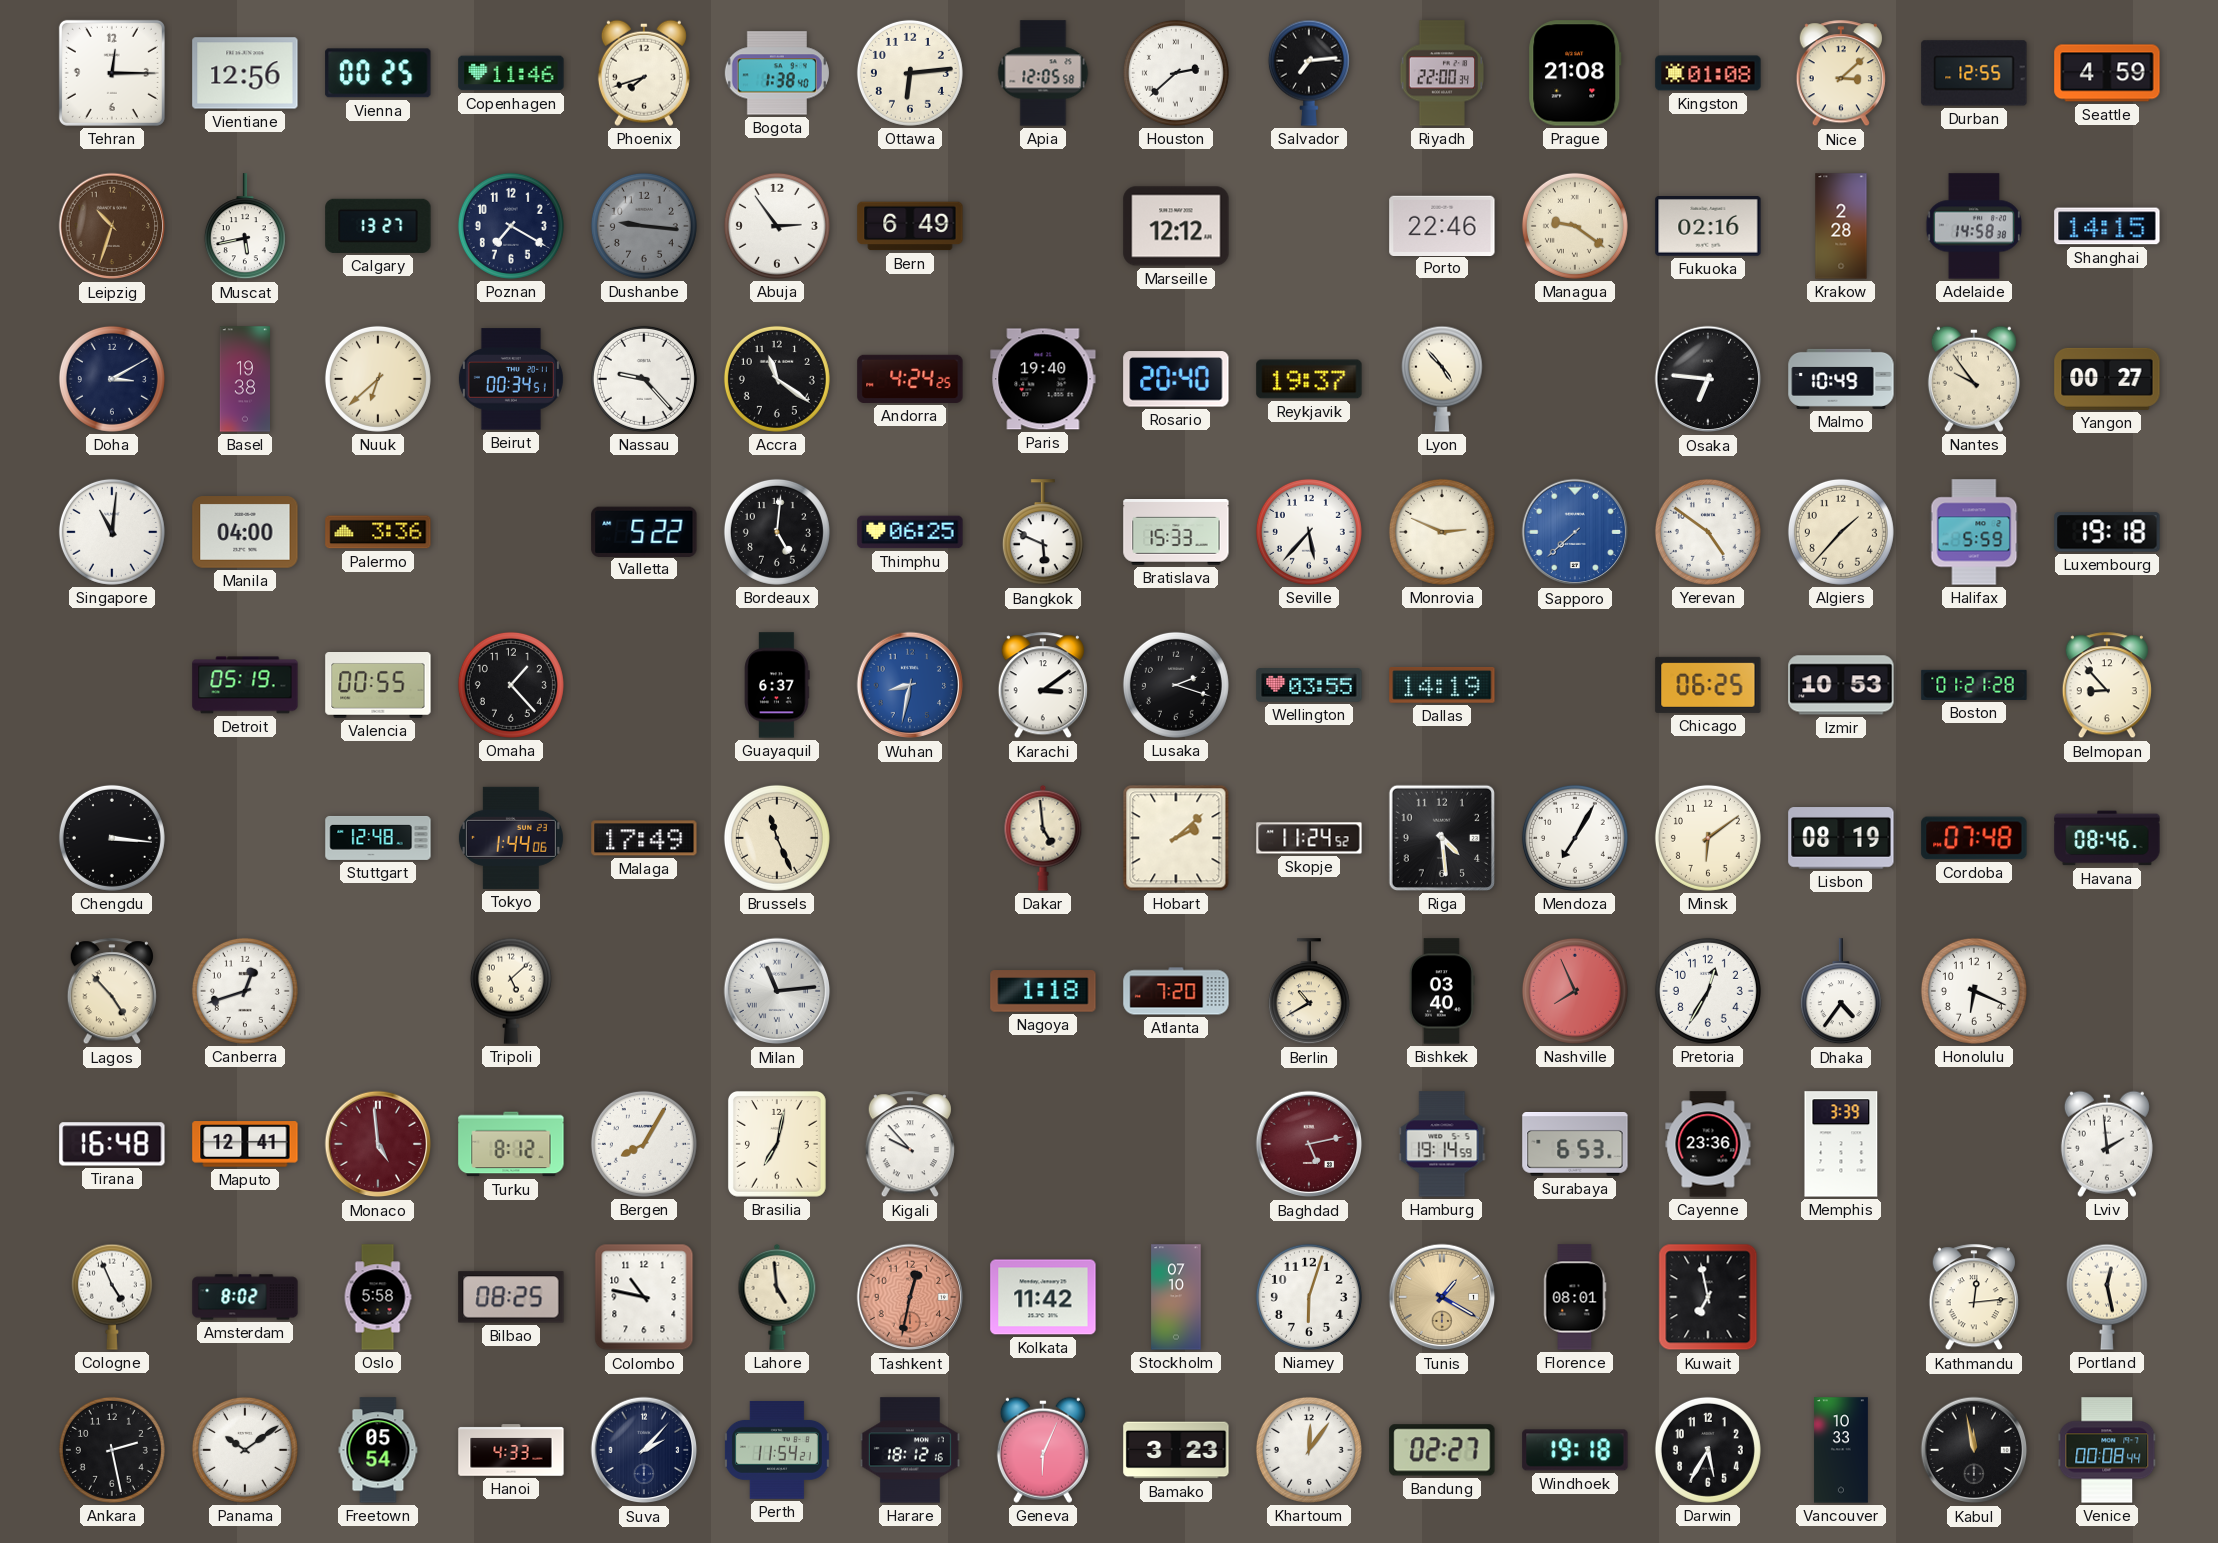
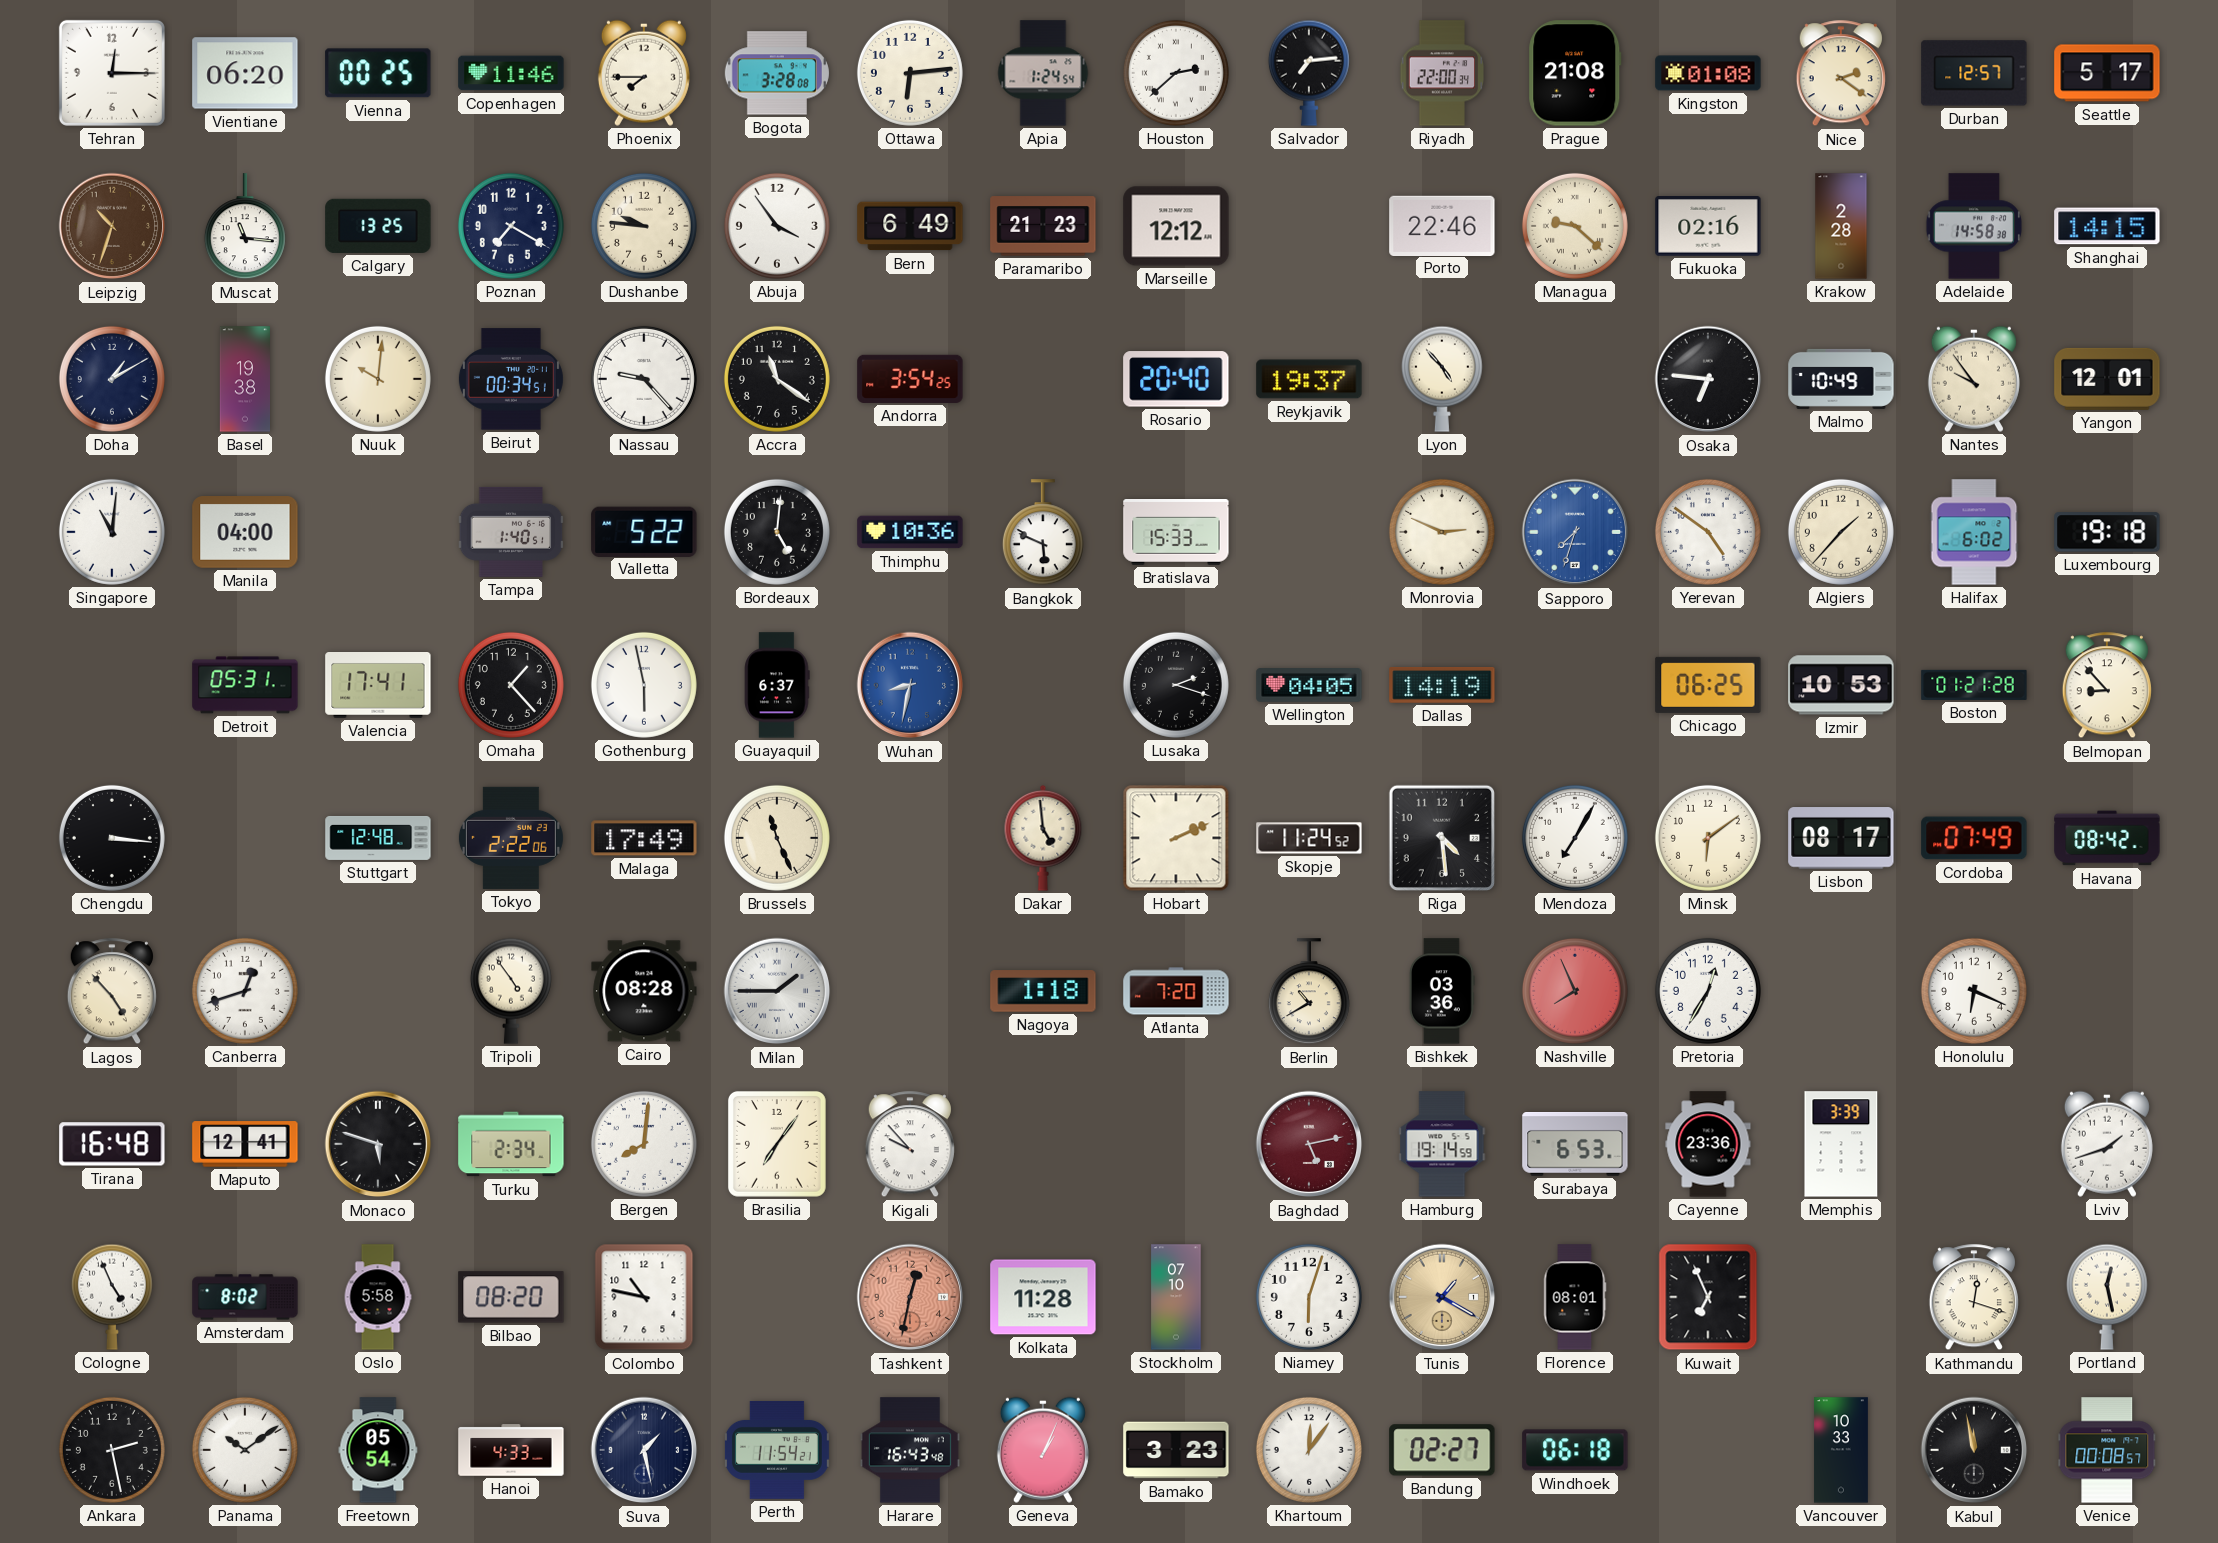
Vientiane: 12:56 -> 06:20 (245, 73)
Phoenix: 7:42 -> 7:45 (644, 73)
Bogota: 1:38 -> 3:28 (777, 73)
Apia: 12:05 -> 1:24 (1043, 73)
Nice: 3:08 -> 2:21 (1841, 74)
Durban: 12:55 -> 12:57 (1974, 73)
Seattle: 4:59 -> 5:17 (2107, 73)
Muscat: 5:43 -> 11:16 (245, 227)
Calgary: 13:27 -> 13:25 (378, 226)
Dushanbe: 9:16 -> 9:46 (644, 226)
Dushanbe dial: grey -> cream (644, 226)
Abuja: 2:54 -> 3:54 (777, 226)
Paramaribo: none -> 21:23 (1043, 226)
Managua: 9:21 -> 9:22 (1575, 226)
Doha: 3:10 -> 1:10 (112, 379)
Nuuk: 6:38 -> 10:01 (378, 379)
Andorra: 4:24 -> 3:54 (910, 379)
Paris: 19:40 -> none (1043, 379)
Yangon: 00:27 -> 12:01 (2107, 379)
Palermo: 3:36 -> none (378, 532)
Tampa: none -> 1:40 (511, 532)
Thimphu: 06:25 -> 10:36 (910, 532)
Seville: 5:37 -> none (1309, 532)
Sapporo: 7:38 -> 7:33 (1575, 532)
Halifax: 5:59 -> 6:02 (1974, 532)
Detroit: 05:19 -> 05:31 (245, 685)
Valencia: 00:55 -> 17:41 (378, 686)
Gothenburg: none -> 5:58 (644, 685)
Karachi: 3:09 -> none (1043, 686)
Wellington: 03:55 -> 04:05 (1309, 685)
Tokyo: 1:44 -> 2:22 (511, 838)
Hobart: 2:08 -> 2:11 (1176, 838)
Lisbon: 08:19 -> 08:17 (1841, 838)
Cordoba: 07:48 -> 07:49 (1974, 838)
Havana: 08:46 -> 08:42 (2107, 838)
Tripoli: 5:08 -> 4:54 (511, 991)
Cairo: none -> 08:28 (644, 991)
Milan: 11:14 -> 1:45 (777, 991)
Bishkek: 03:40 -> 03:36 (1442, 991)
Dhaka: 4:36 -> none (1841, 992)
Monaco: 4:59 -> 5:48 (378, 1144)
Monaco dial: burgundy -> black (378, 1144)
Turku: 8:12 -> 2:34 (511, 1144)
Bergen: 8:05 -> 8:01 (644, 1144)
Brasilia: 7:02 -> 7:06 (777, 1144)
Lviv: 1:59 -> 1:42 (2107, 1144)
Bilbao: 08:25 -> 08:20 (511, 1297)
Lahore: 4:59 -> none (777, 1297)
Kolkata: 11:42 -> 11:28 (1043, 1297)
Kuwait: 6:58 -> 6:56 (1708, 1297)
Kathmandu: 12:14 -> 12:18 (1974, 1298)
Suva: 2:07 -> 1:28 (644, 1450)
Harare: 18:12 -> 16:43 (910, 1450)
Geneva: 6:04 -> 1:04 (1043, 1450)
Windhoek: 19:18 -> 06:18 (1575, 1450)
Darwin: 5:35 -> none (1708, 1450)
Venice: 00:08:44 -> 00:08:57 (2107, 1450)
